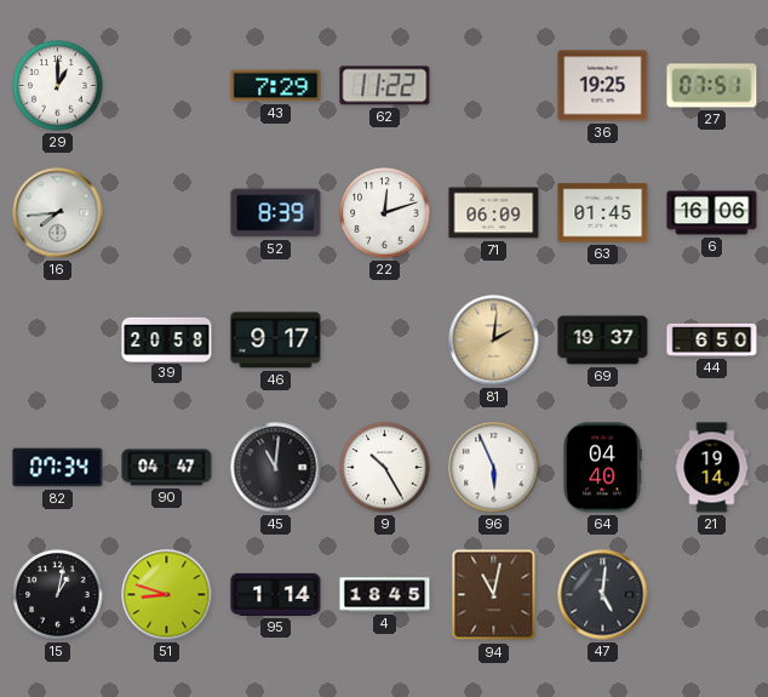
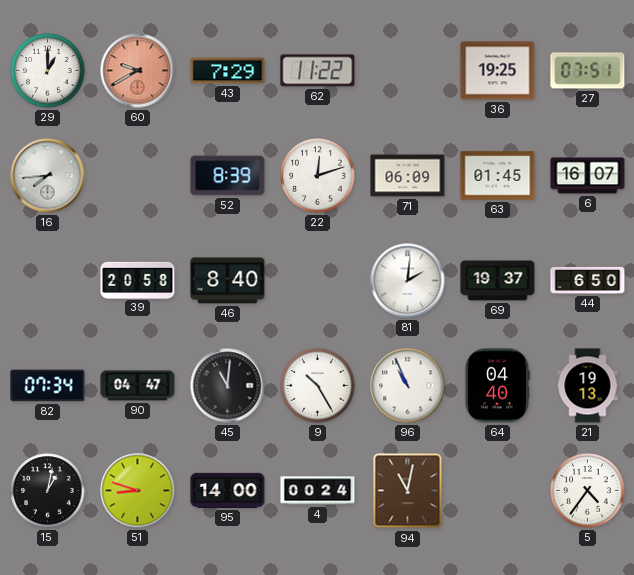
60: none -> 9:40 (138, 71)
6: 16:06 -> 16:07 (588, 176)
46: 9:17 -> 8:40 (228, 281)
81 dial: champagne -> white (408, 281)
96: 5:56 -> 10:56 (408, 386)
21: 19:14 -> 19:13 (588, 386)
95: 1:14 -> 14:00 (228, 490)
4: 18:45 -> 00:24 (318, 491)
47: 5:01 -> none (603, 595)
5: none -> 4:36 (588, 491)
